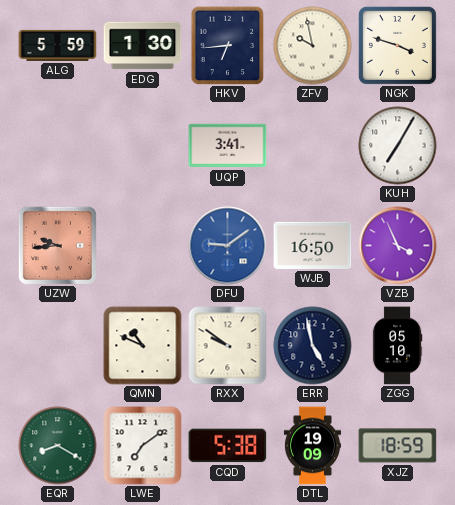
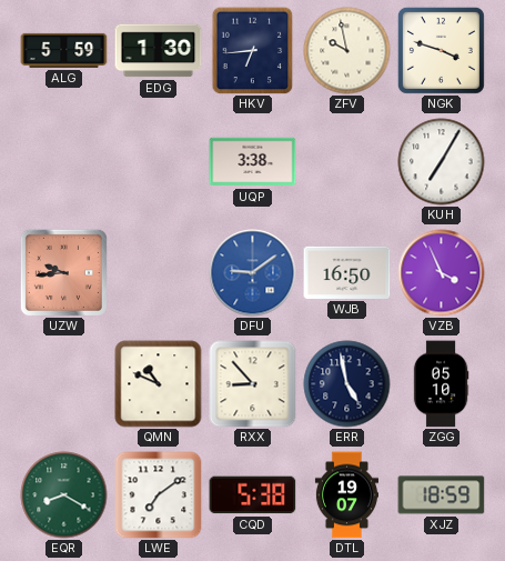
UQP: 3:41 -> 3:38 (253, 162)
RXX: 9:51 -> 8:53 (253, 384)
DTL: 19:09 -> 19:07 (346, 495)
